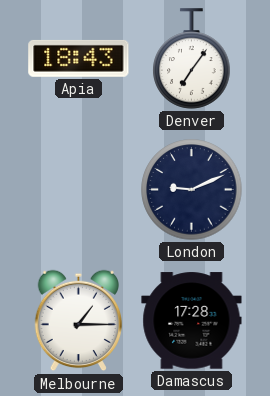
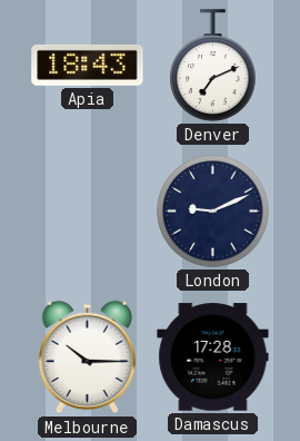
Denver: 7:06 -> 7:11 (213, 66)
Melbourne: 1:15 -> 10:15 (87, 357)
